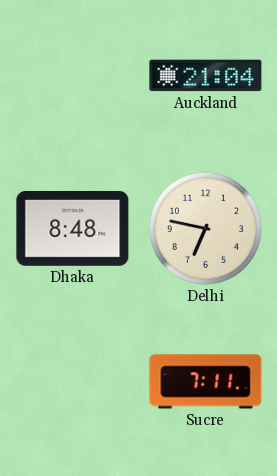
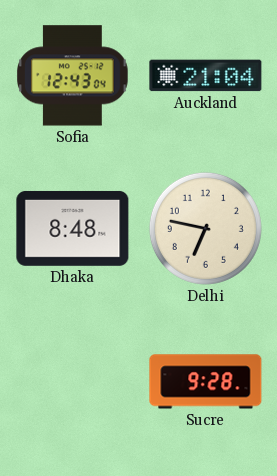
Sofia: none -> 12:43 (73, 76)
Sucre: 7:11 -> 9:28 (206, 382)
